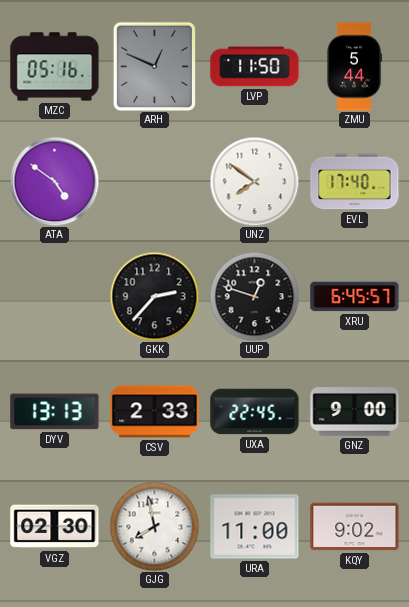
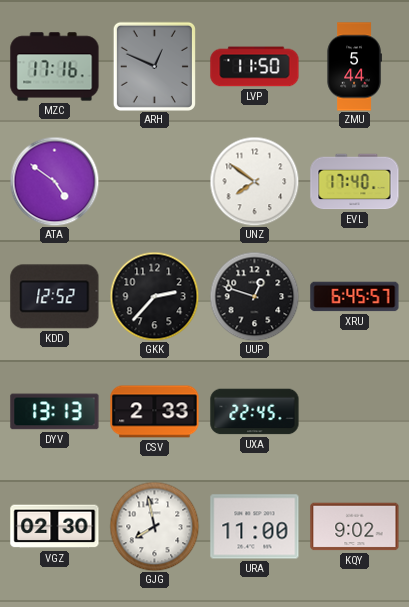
MZC: 05:16 -> 17:16 (55, 67)
KDD: none -> 12:52 (55, 297)
GNZ: 9:00 -> none (355, 412)
